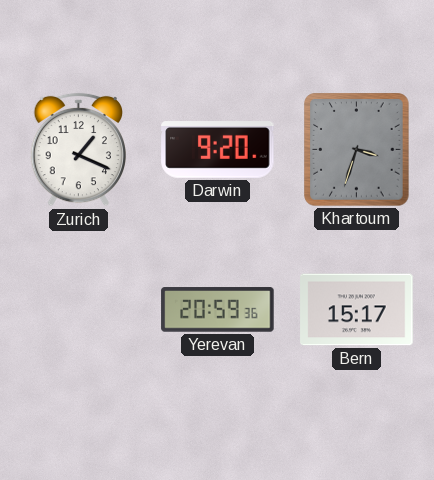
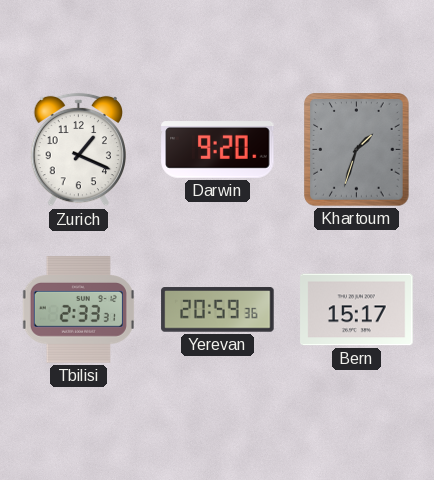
Khartoum: 3:33 -> 1:33 (357, 150)
Tbilisi: none -> 2:33 (78, 310)
